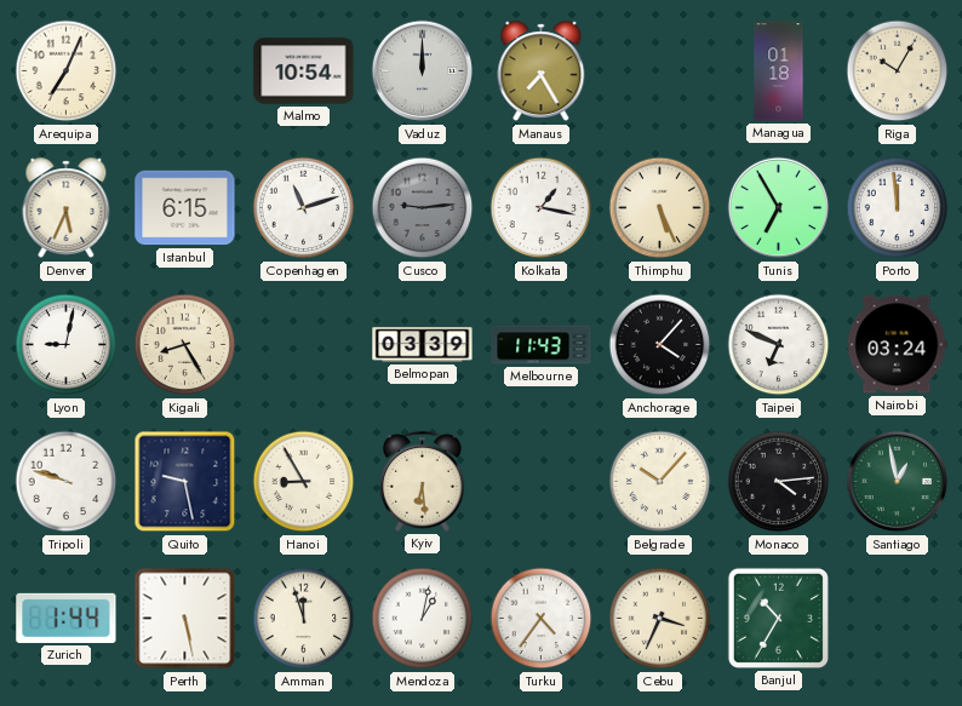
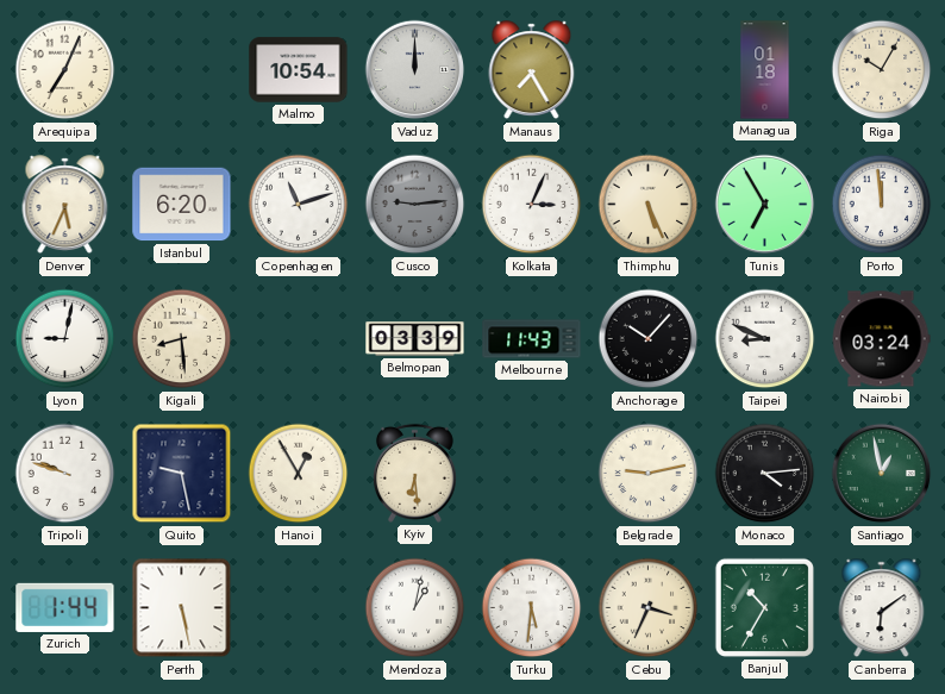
Istanbul: 6:15 -> 6:20 (182, 205)
Kolkata: 1:17 -> 3:04 (532, 205)
Kigali: 8:25 -> 8:29 (182, 339)
Anchorage: 4:07 -> 10:07 (649, 339)
Taipei: 6:49 -> 8:49 (765, 339)
Hanoi: 8:55 -> 12:55 (299, 474)
Belgrade: 10:07 -> 9:13 (649, 474)
Amman: 11:57 -> none (304, 619)
Turku: 4:36 -> 5:31 (532, 608)
Canberra: none -> 6:09 (882, 608)
